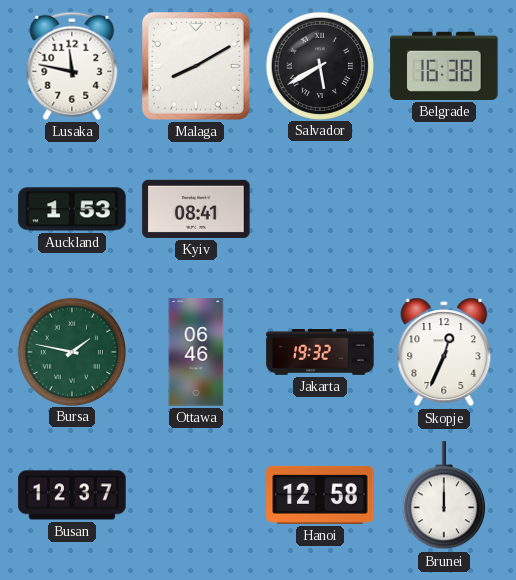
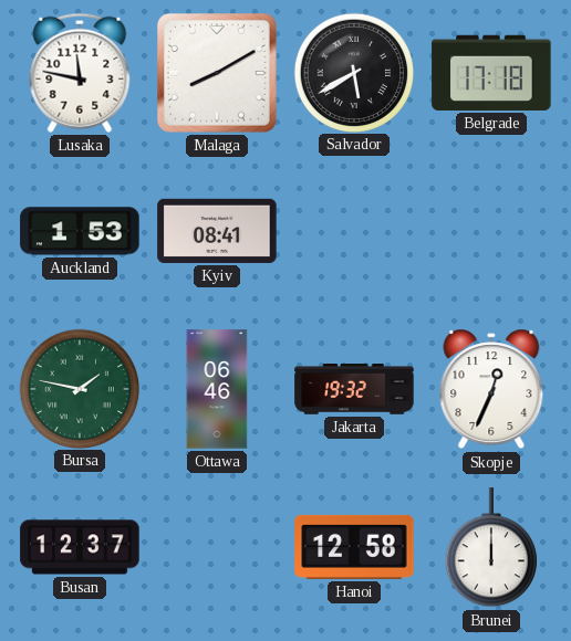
Belgrade: 16:38 -> 17:18 (491, 73)
